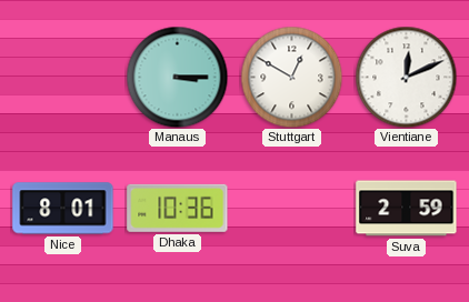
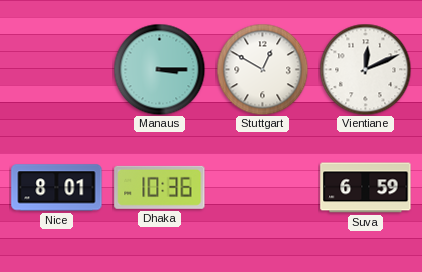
Suva: 2:59 -> 6:59 (366, 188)
